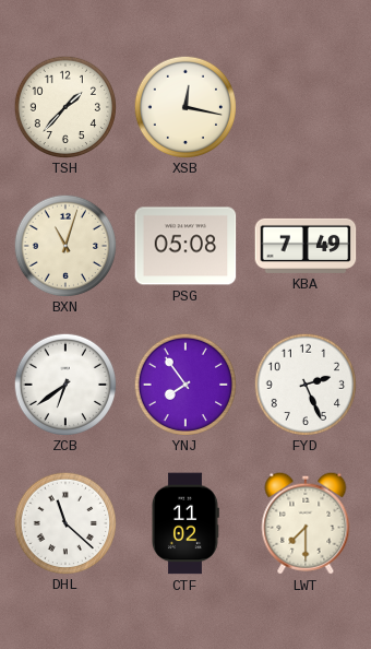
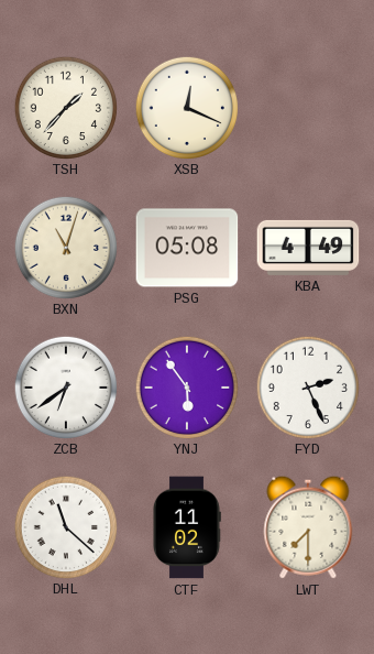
XSB: 12:17 -> 12:19 (186, 107)
KBA: 7:49 -> 4:49 (308, 248)
YNJ: 7:54 -> 5:54 (186, 386)
